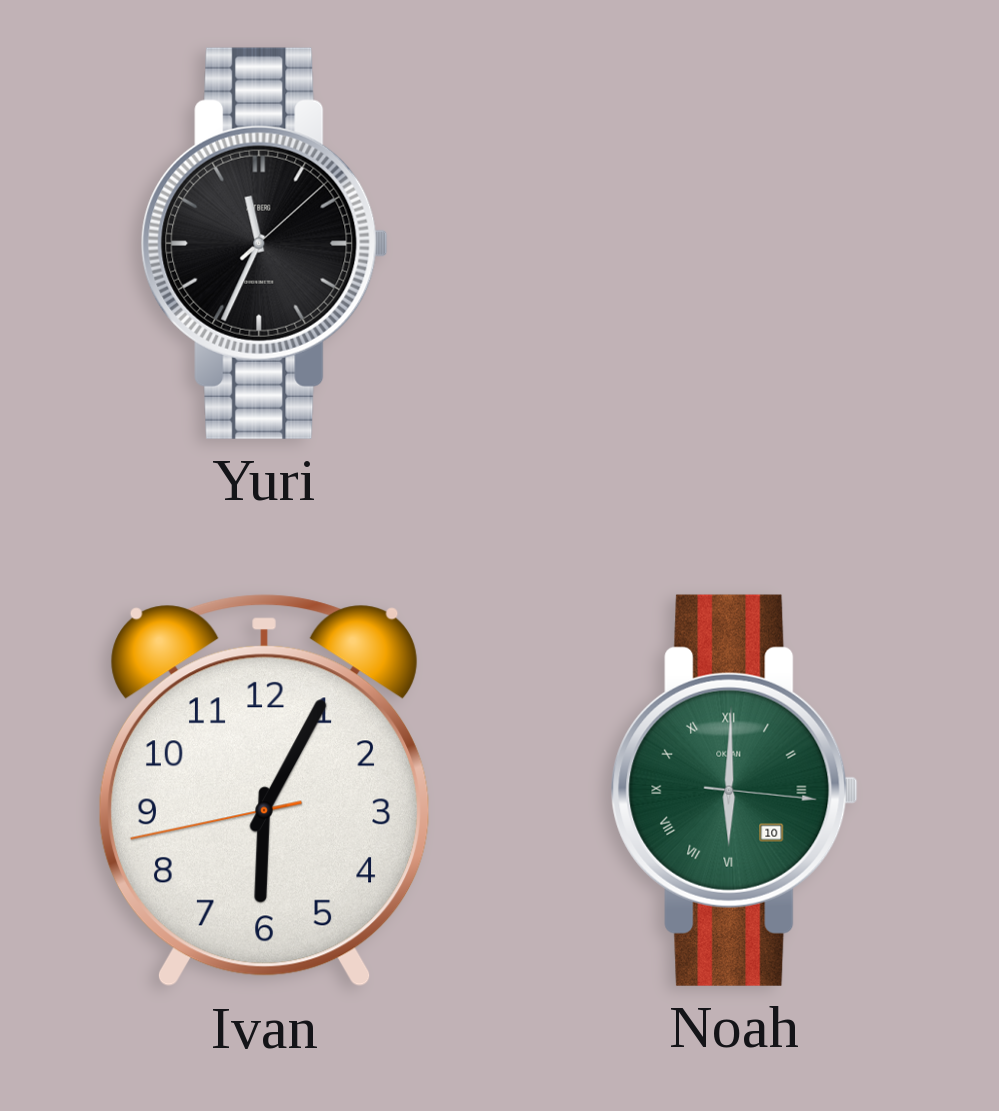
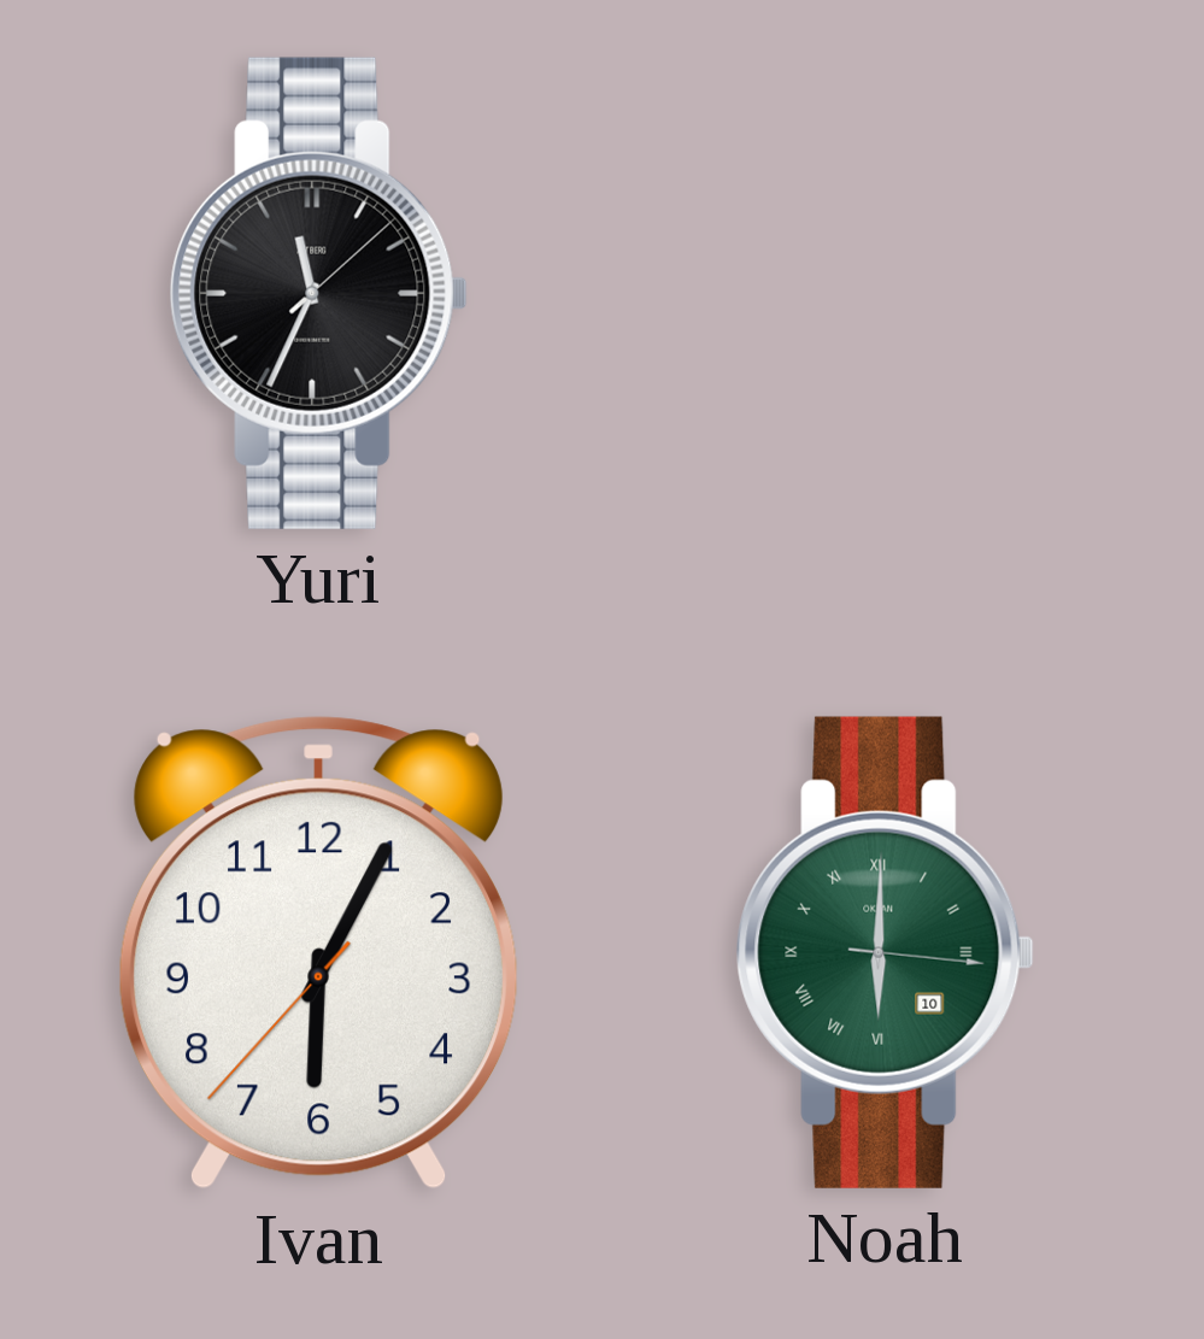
Ivan: 6:04:43 -> 6:04:37 (318, 953)
